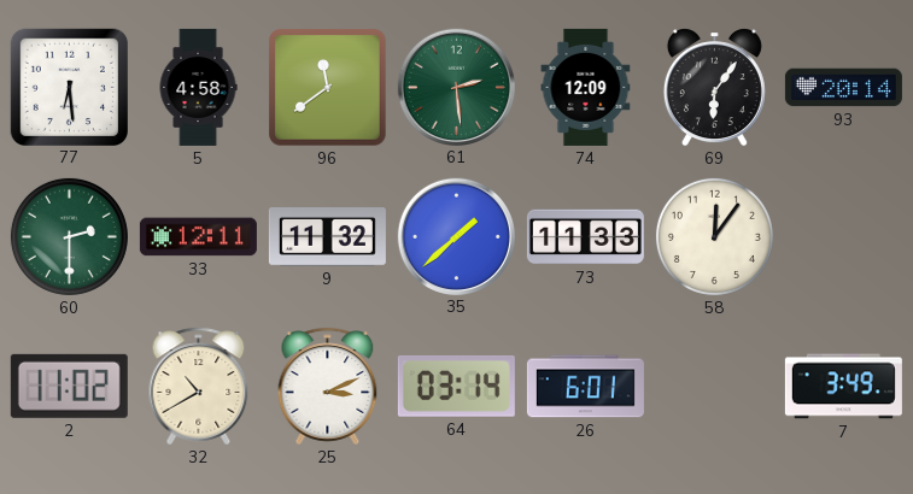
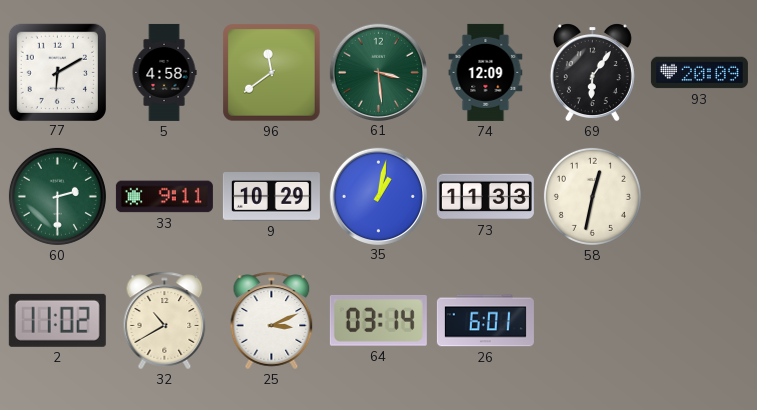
77: 6:29 -> 6:10 (57, 72)
61: 2:29 -> 3:29 (378, 72)
93: 20:14 -> 20:09 (699, 73)
33: 12:11 -> 9:11 (164, 197)
9: 11:32 -> 10:29 (271, 197)
35: 1:38 -> 1:02 (378, 196)
58: 12:06 -> 12:32 (592, 196)
7: 3:49 -> none (843, 387)
